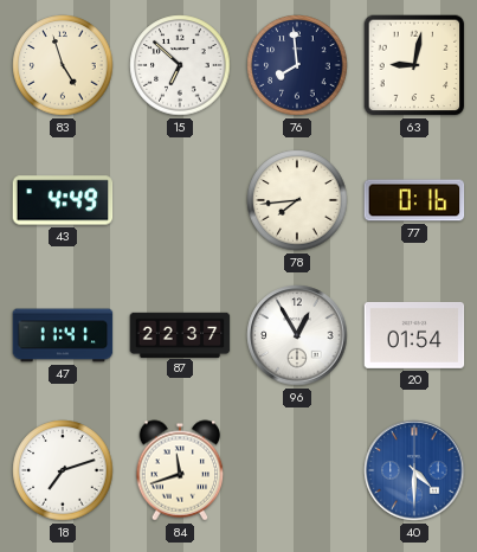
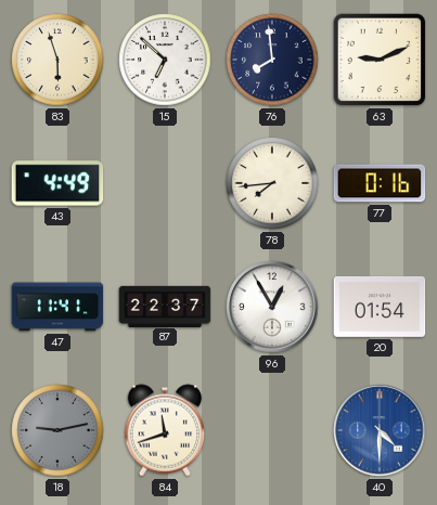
83: 4:57 -> 5:57 (57, 60)
63: 9:02 -> 9:11 (380, 60)
18: 7:12 -> 9:13 (57, 430)
18 dial: white -> grey (57, 430)
